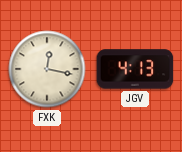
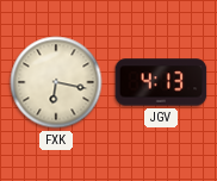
FXK: 12:17 -> 6:17 (56, 82)
